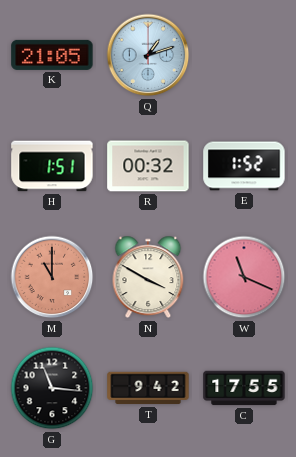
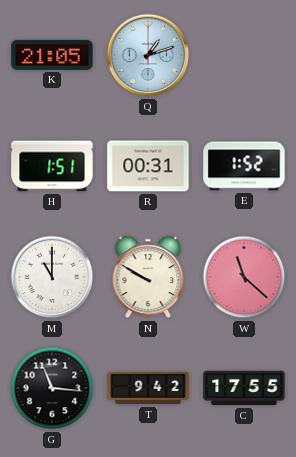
R: 00:32 -> 00:31 (148, 166)
M dial: salmon -> white (52, 277)
N: 3:50 -> 9:50 (148, 277)
W: 11:19 -> 11:22 (244, 277)
